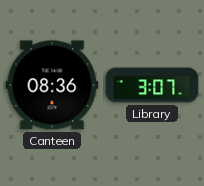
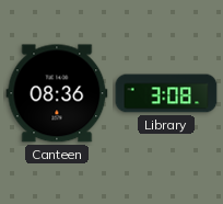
Library: 3:07 -> 3:08 (166, 93)
